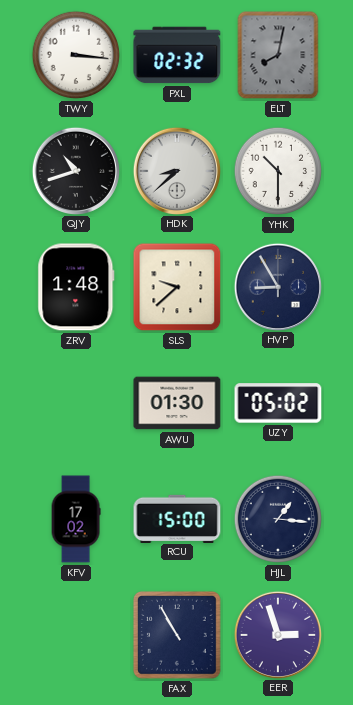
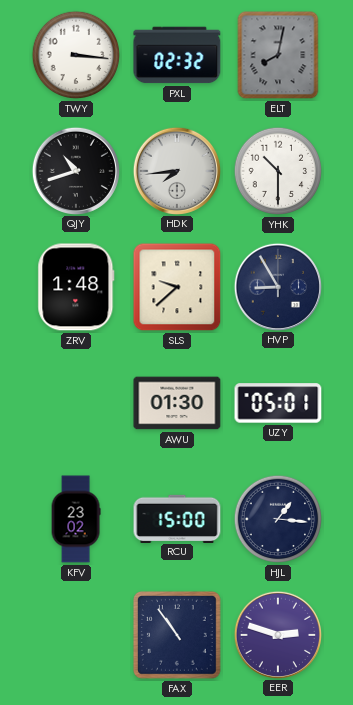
HDK: 8:38 -> 7:44 (176, 170)
UZY: 05:02 -> 05:01 (278, 403)
KFV: 17:02 -> 23:02 (76, 519)
FAX: 10:55 -> 10:54 (177, 635)
EER: 2:57 -> 2:48 (277, 634)
